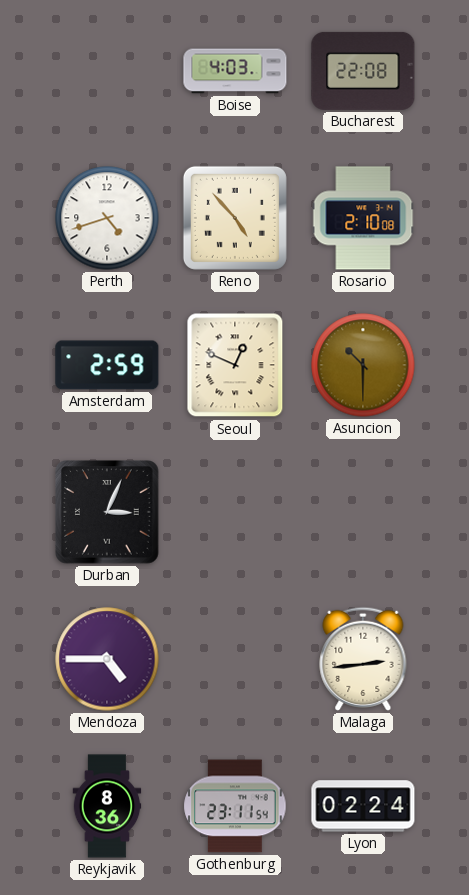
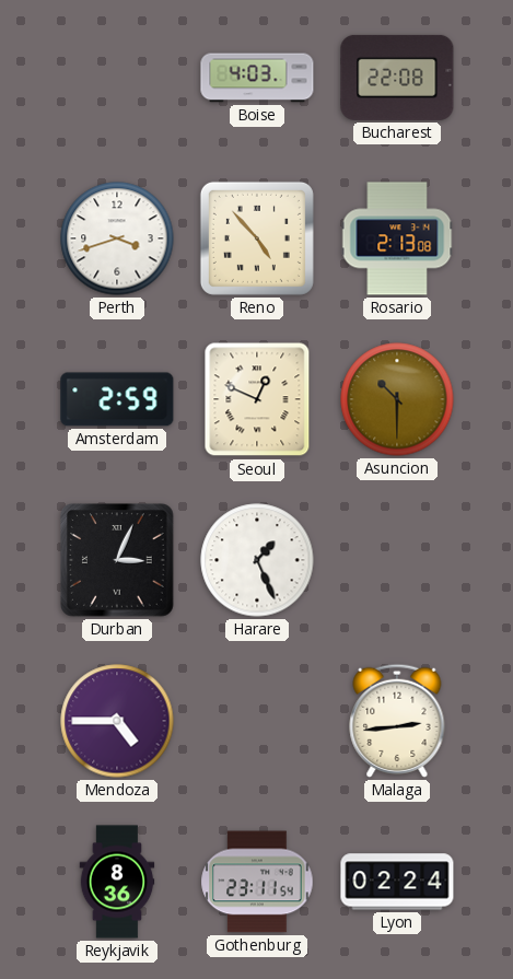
Perth: 4:42 -> 3:42 (117, 238)
Rosario: 2:10 -> 2:13 (397, 238)
Harare: none -> 1:26 (257, 560)
